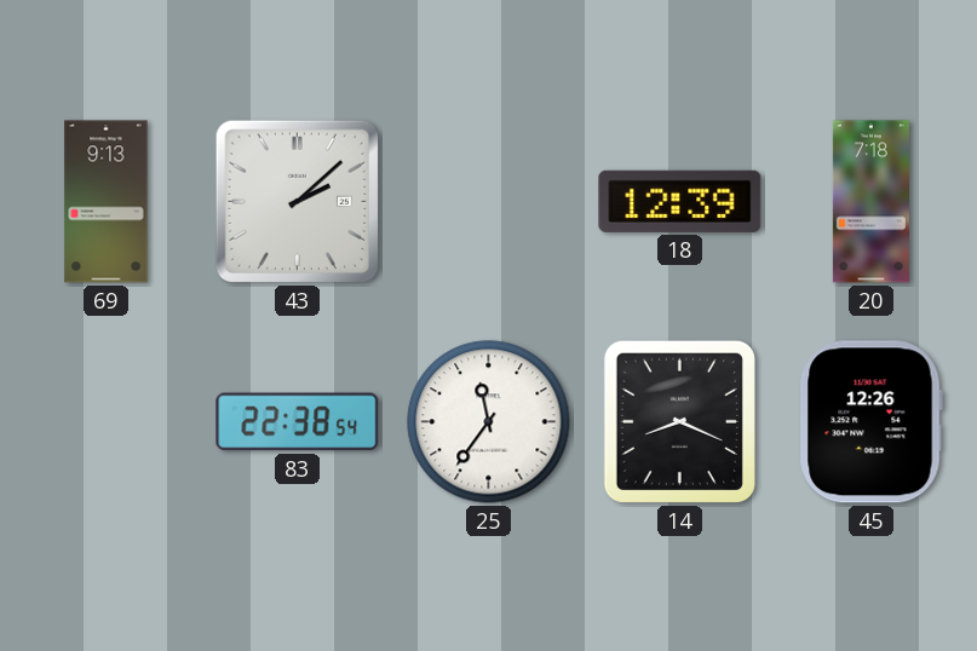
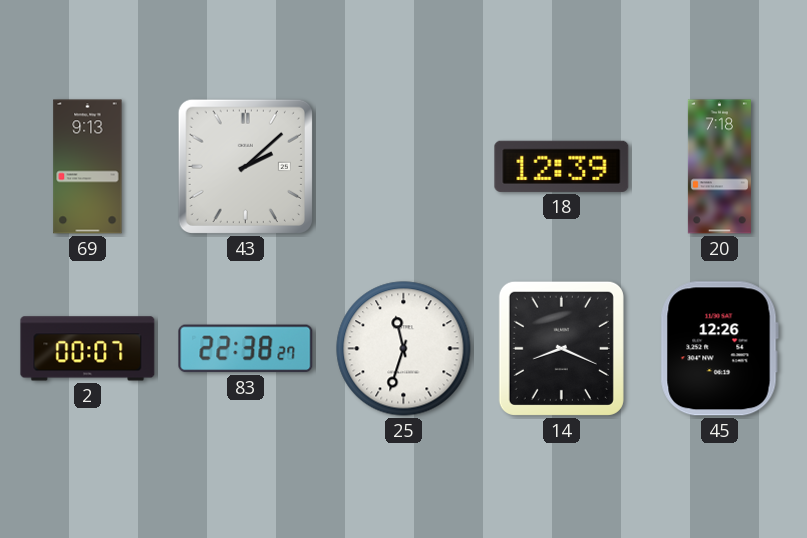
2: none -> 00:07 (88, 349)
83: 22:38:54 -> 22:38:27 (246, 349)
25: 11:36 -> 11:33 (404, 349)
